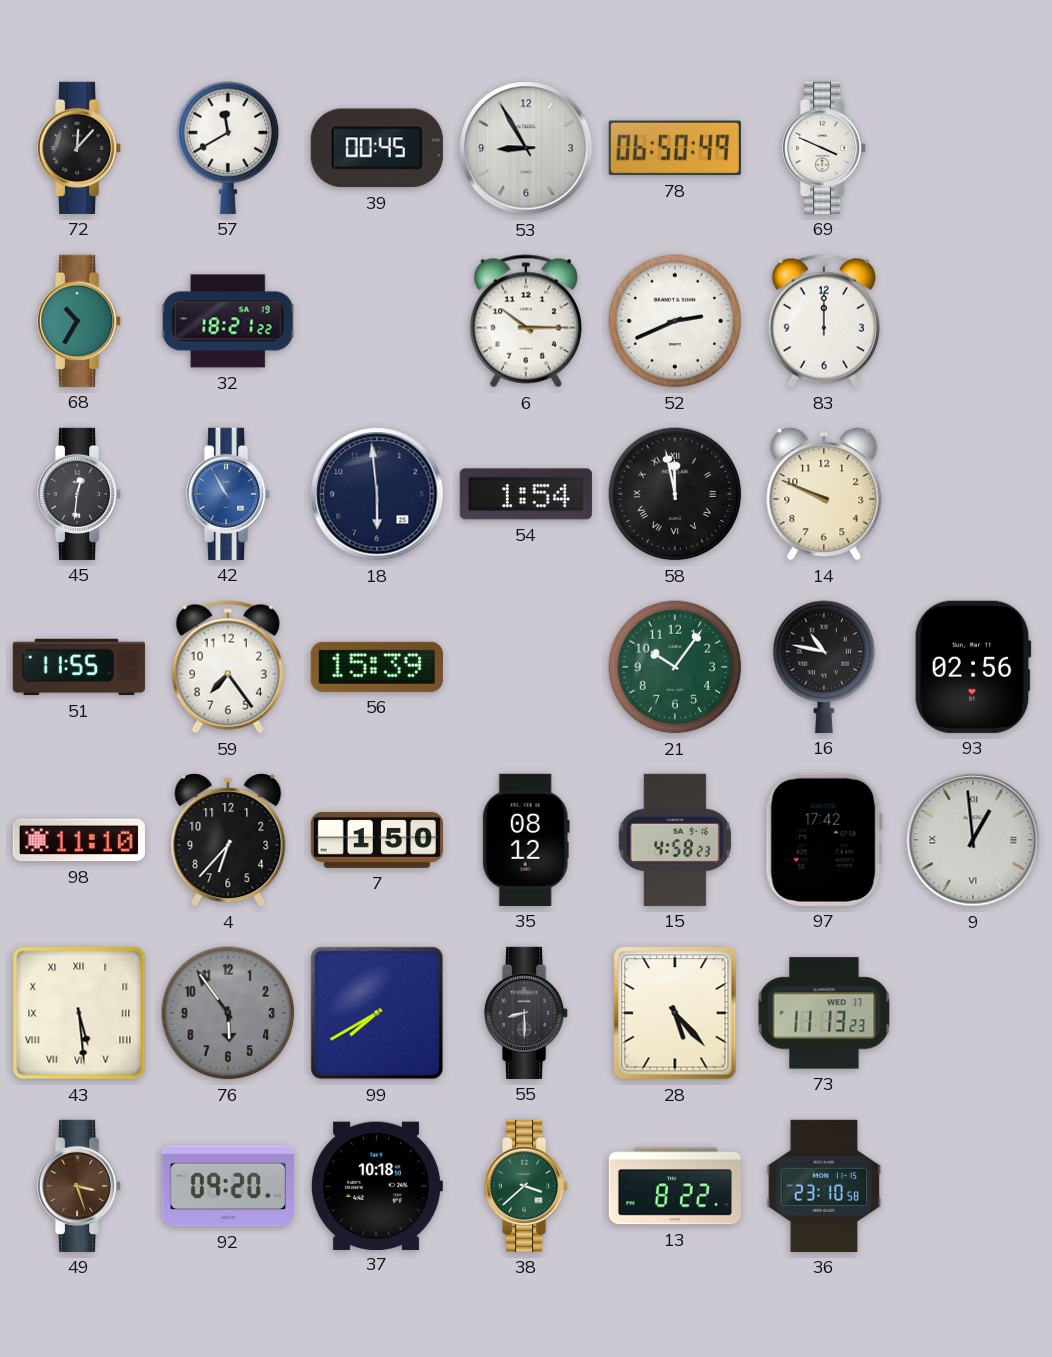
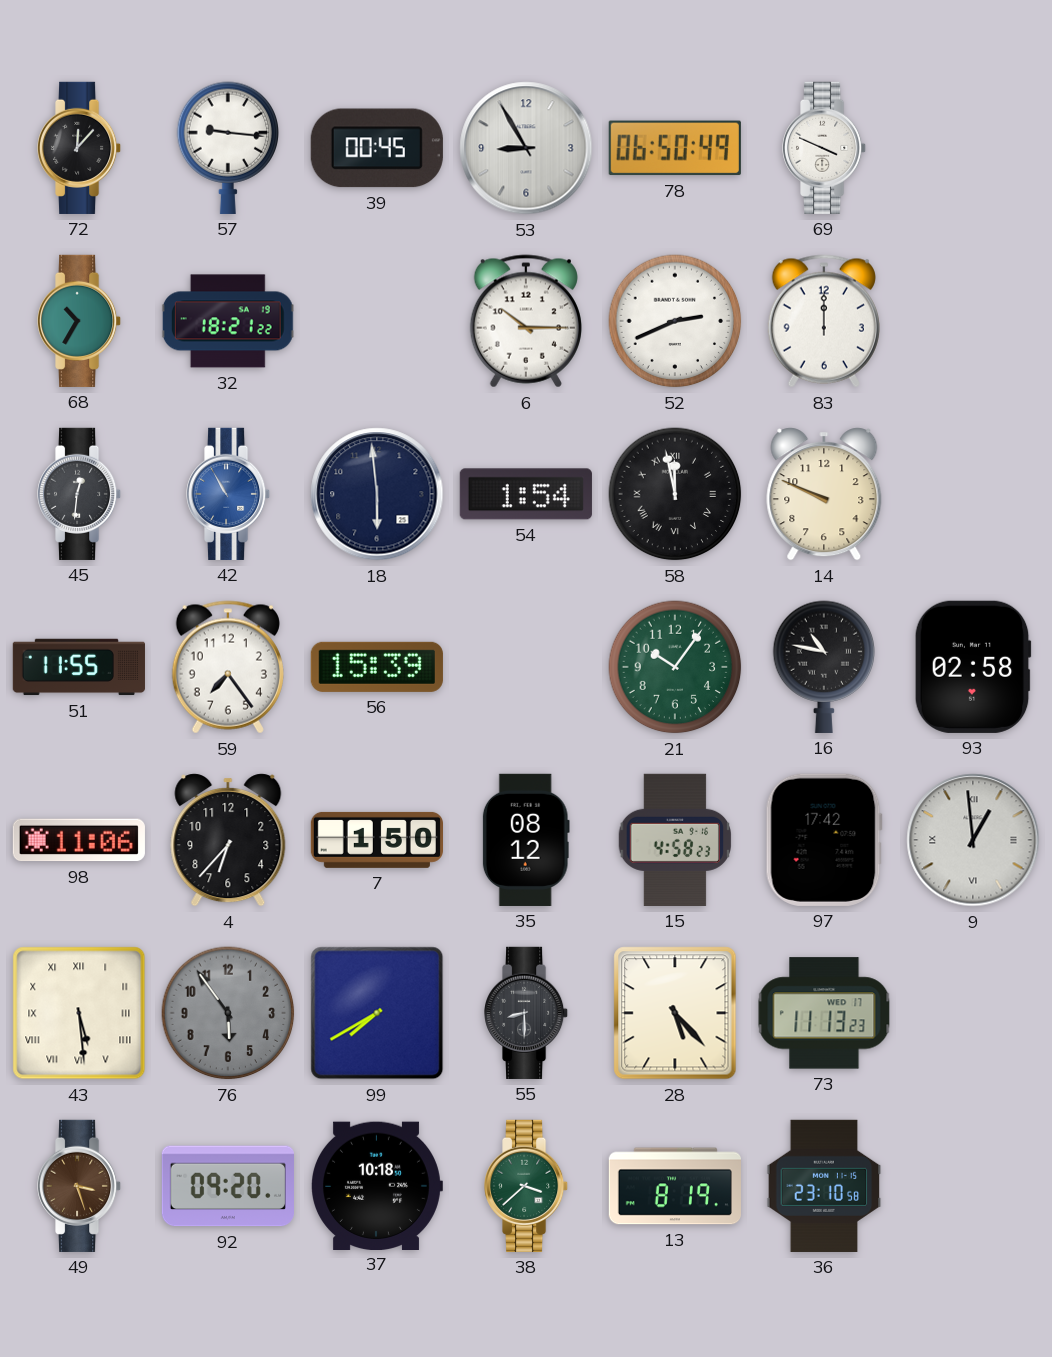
57: 11:40 -> 9:16 (228, 148)
93: 02:56 -> 02:58 (973, 667)
98: 11:10 -> 11:06 (79, 840)
13: 8:22 -> 8:19 (675, 1186)
